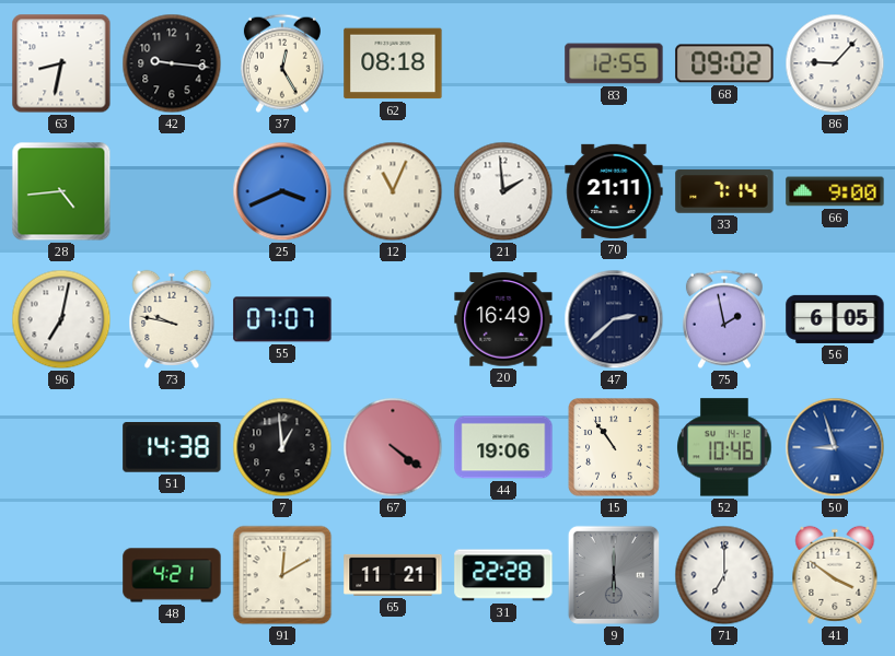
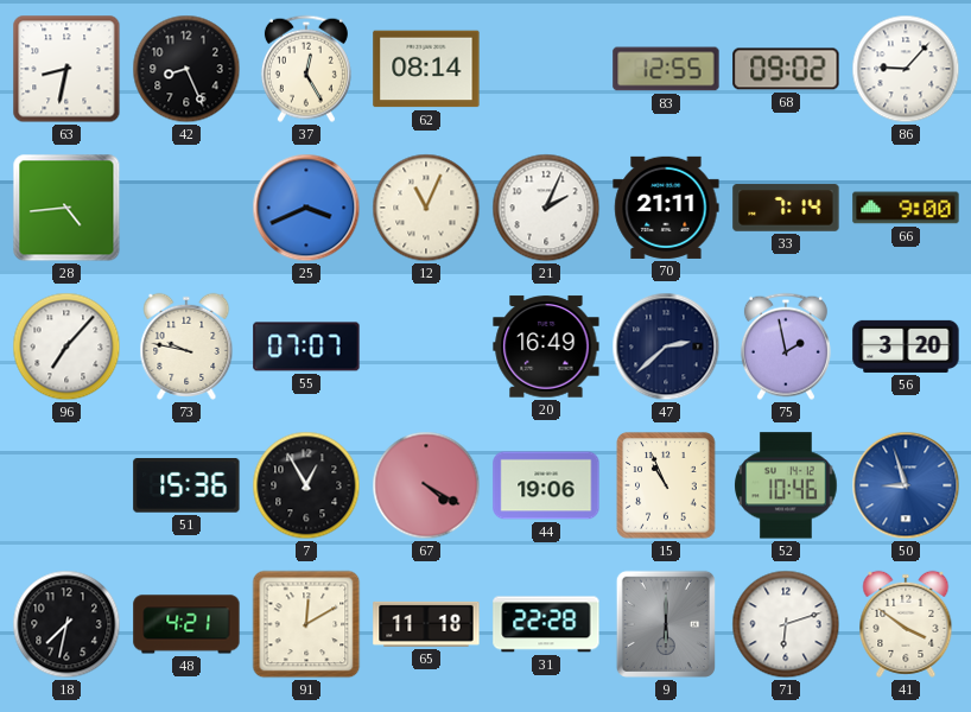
42: 9:16 -> 8:26 (186, 69)
62: 08:18 -> 08:14 (426, 69)
21: 1:59 -> 2:04 (546, 208)
96: 7:02 -> 7:07 (66, 347)
56: 6:05 -> 3:20 (906, 347)
51: 14:38 -> 15:36 (186, 485)
7: 12:59 -> 12:55 (306, 485)
67: 4:21 -> 4:20 (426, 485)
15: 10:54 -> 10:56 (666, 485)
18: none -> 7:32 (66, 624)
65: 11:21 -> 11:18 (426, 624)
71: 7:00 -> 6:12 (786, 624)
